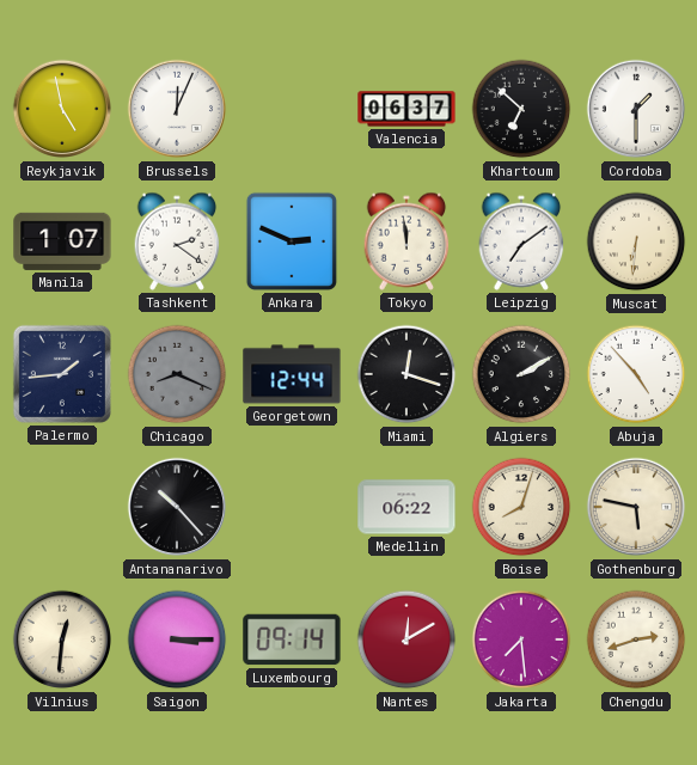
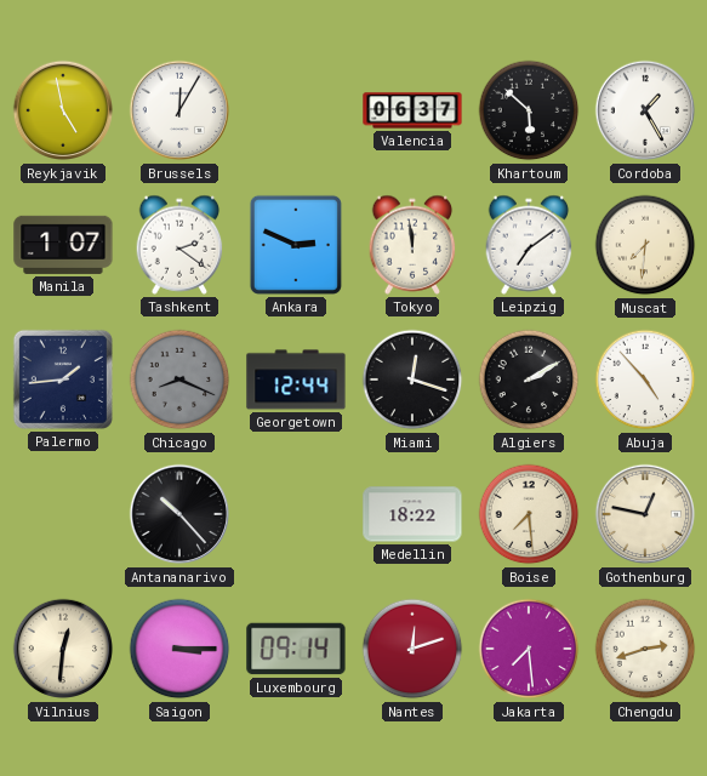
Brussels: 12:04 -> 12:05 (179, 110)
Khartoum: 6:52 -> 5:52 (529, 110)
Cordoba: 1:30 -> 1:25 (645, 110)
Muscat: 6:31 -> 7:31 (645, 245)
Medellin: 06:22 -> 18:22 (412, 514)
Boise: 8:03 -> 7:29 (529, 514)
Gothenburg: 5:47 -> 12:47 (645, 514)
Nantes: 12:10 -> 12:12 (412, 649)
